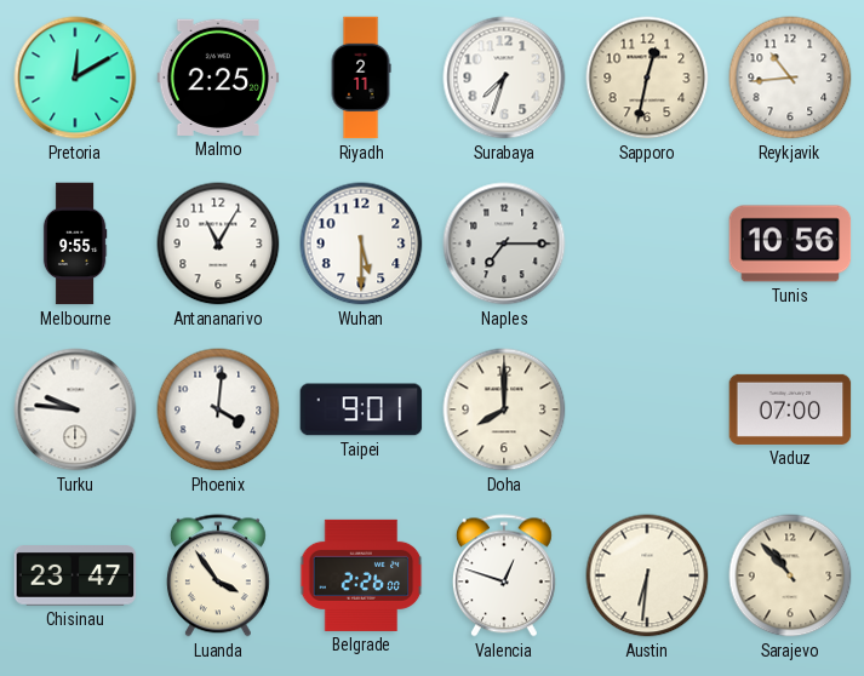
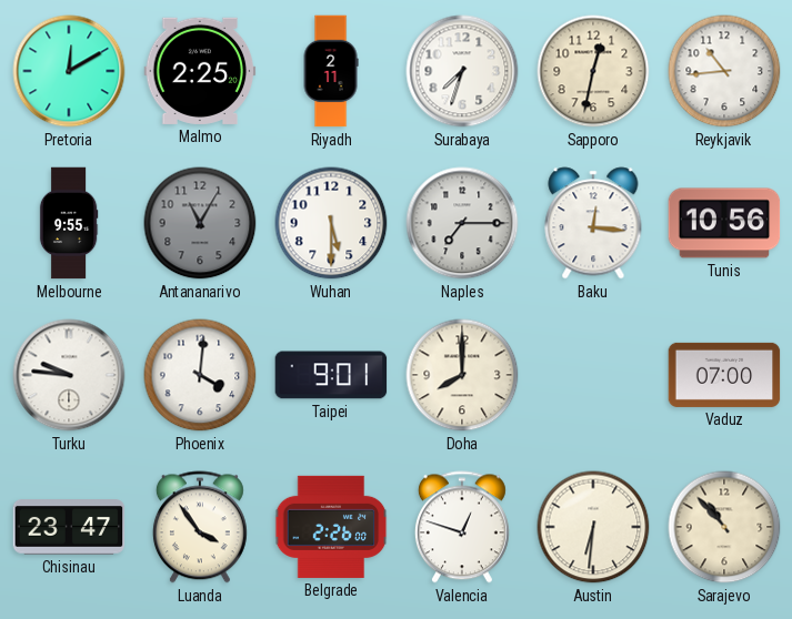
Antananarivo dial: white -> grey (200, 223)
Baku: none -> 12:16 (593, 223)
